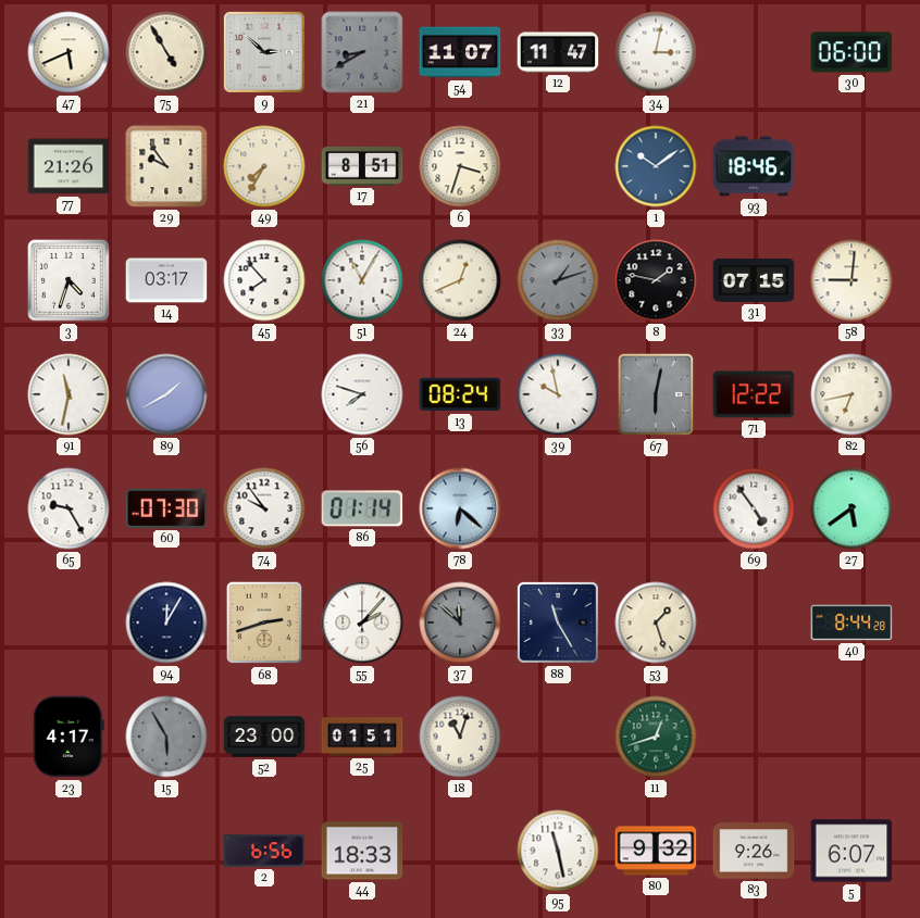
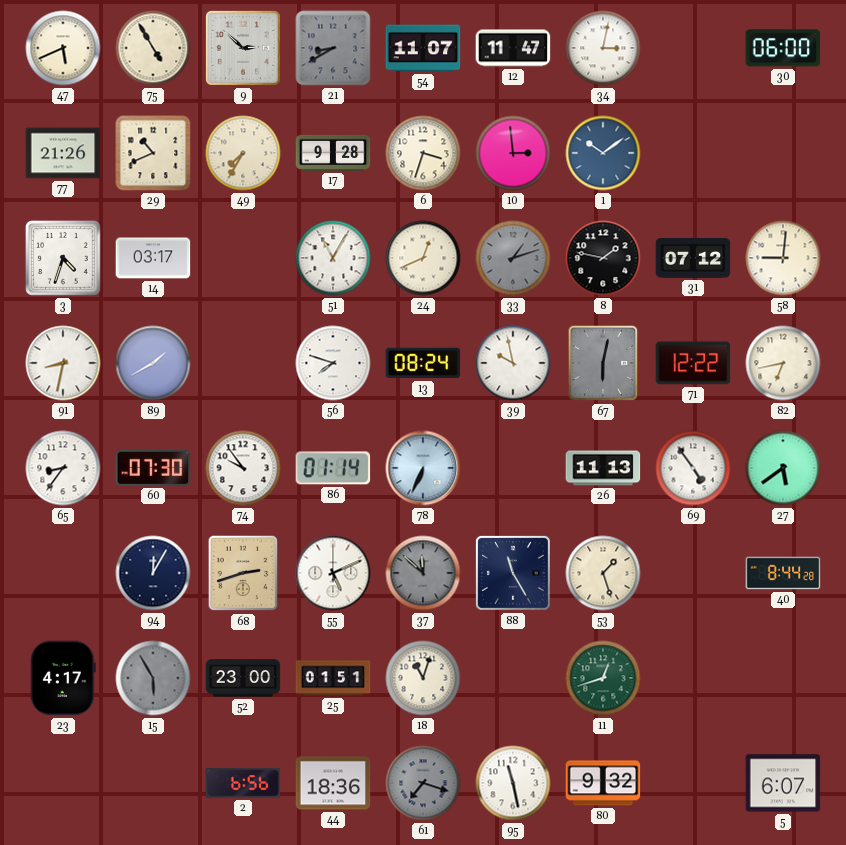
29: 9:54 -> 10:41 (153, 153)
17: 8:51 -> 9:28 (333, 153)
10: none -> 2:59 (513, 153)
93: 18:46 -> none (754, 166)
45: 7:53 -> none (264, 280)
31: 07:15 -> 07:12 (693, 258)
91: 11:32 -> 8:32 (63, 363)
65: 9:25 -> 8:36 (63, 468)
78: 6:22 -> 6:34 (423, 468)
26: none -> 11:13 (603, 468)
55: 2:07 -> 5:11 (333, 573)
44: 18:33 -> 18:36 (333, 783)
61: none -> 7:18 (423, 783)
83: 9:26 -> none (754, 851)
